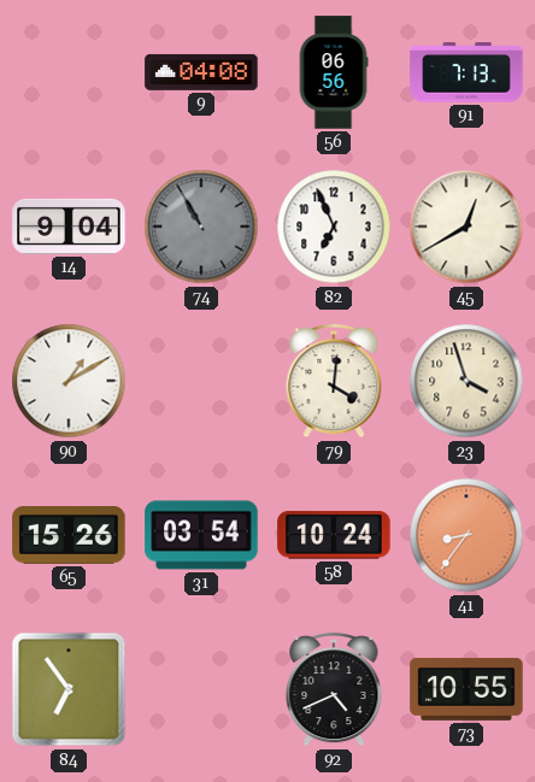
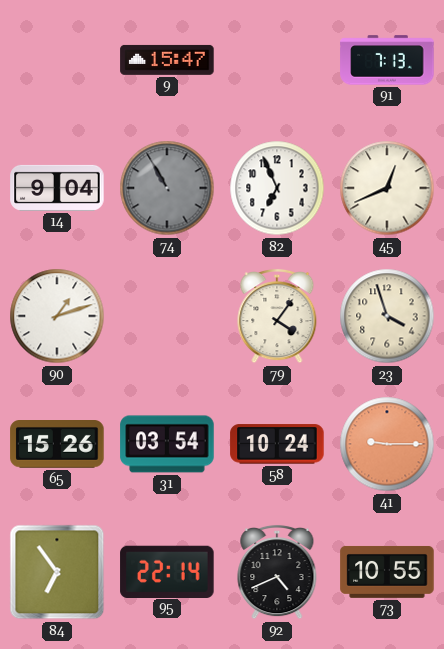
9: 04:08 -> 15:47 (167, 60)
56: 06:56 -> none (334, 72)
45: 12:40 -> 12:41 (387, 188)
90: 1:10 -> 1:12 (57, 316)
79: 4:01 -> 4:06 (277, 316)
41: 8:36 -> 9:15 (387, 444)
95: none -> 22:14 (167, 571)
